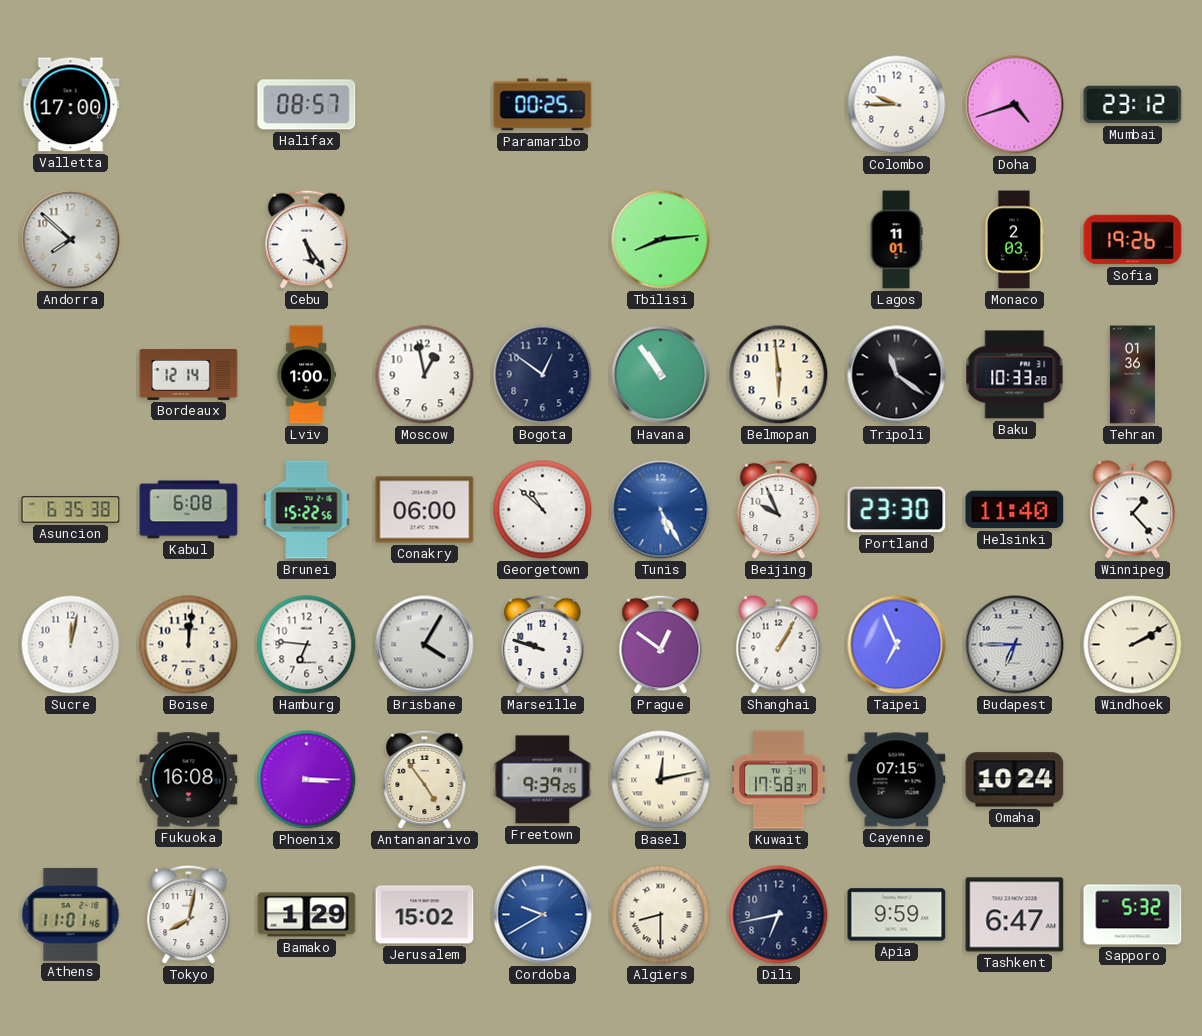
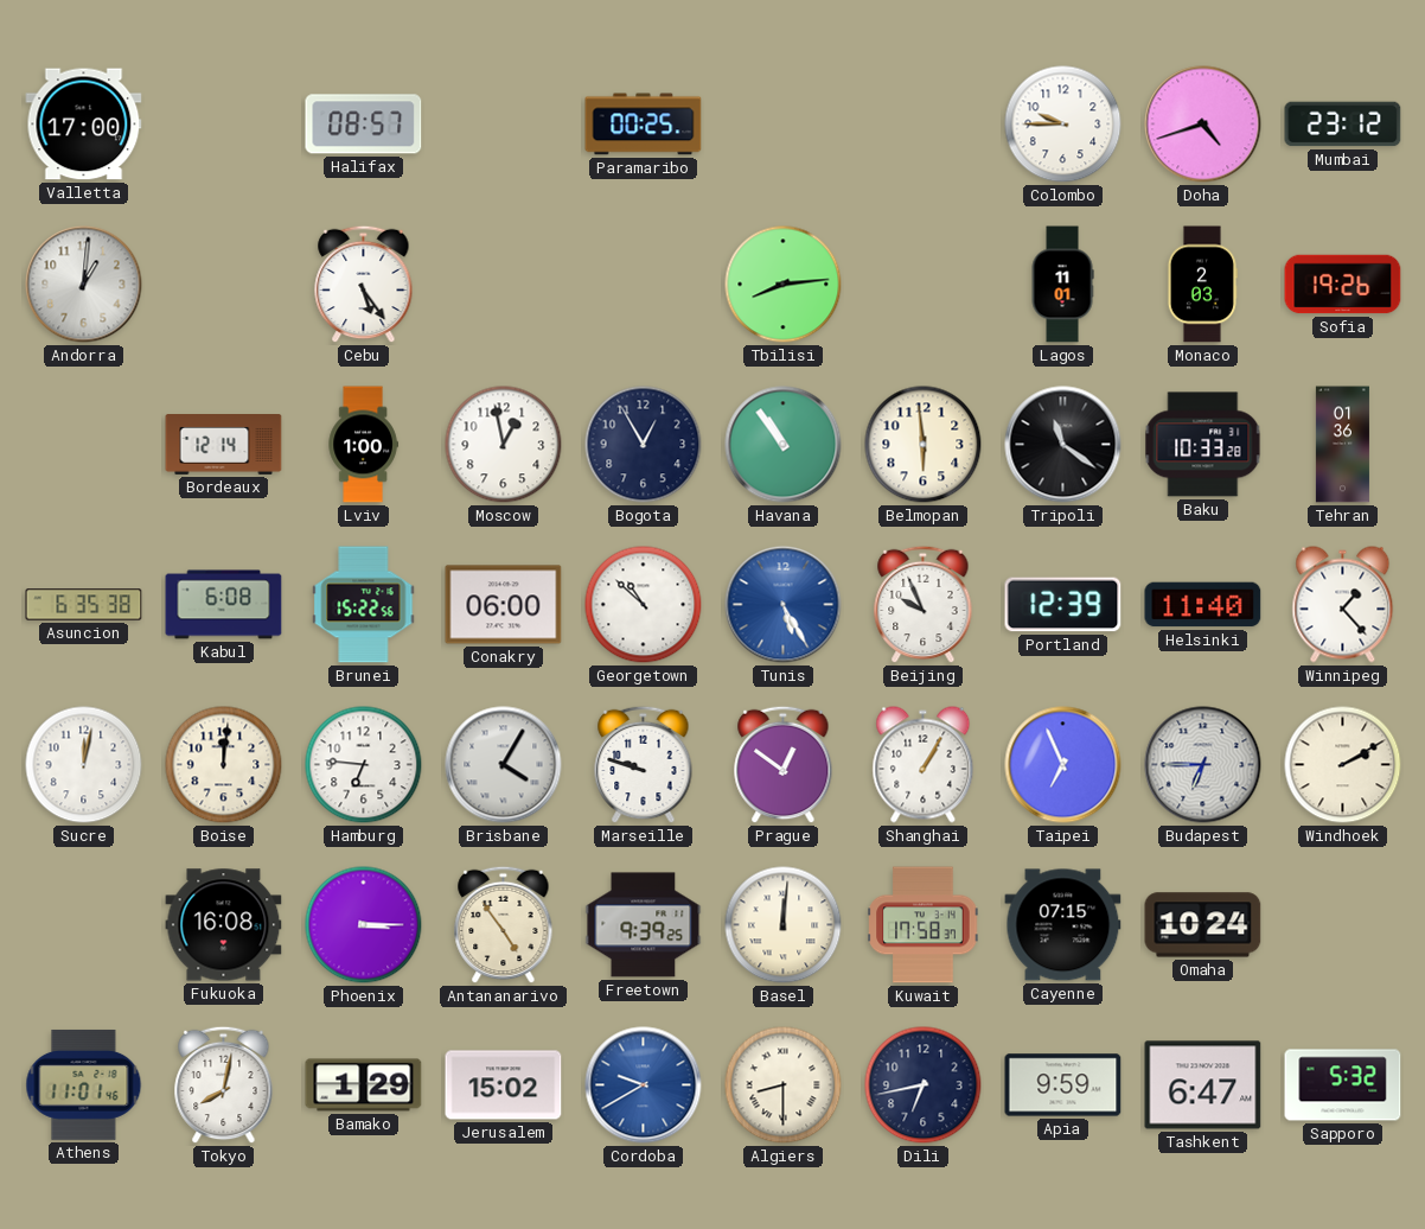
Andorra: 7:52 -> 1:01 (84, 285)
Bogota: 12:51 -> 12:55 (644, 445)
Portland: 23:30 -> 12:39 (1063, 605)
Basel: 12:13 -> 12:01 (784, 925)
